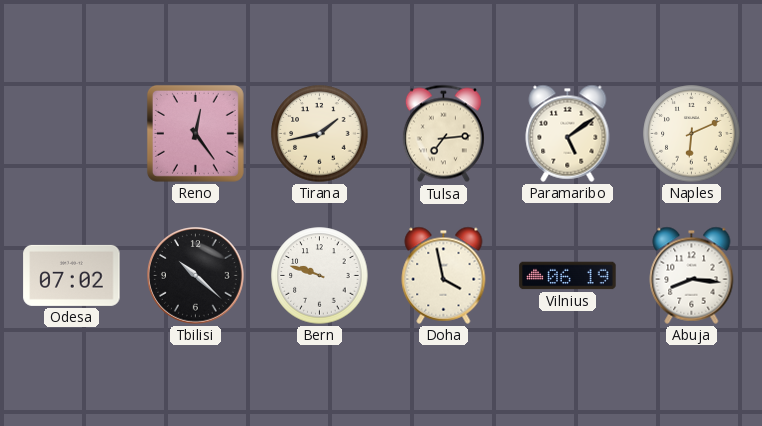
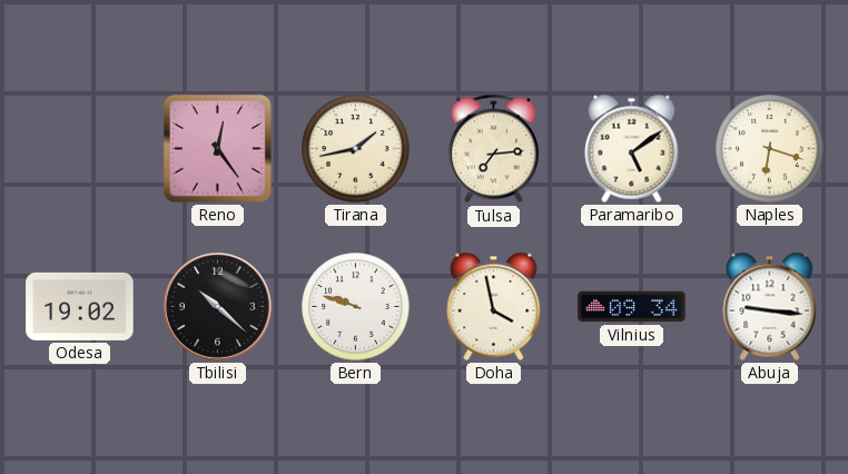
Naples: 6:11 -> 6:18 (770, 149)
Odesa: 07:02 -> 19:02 (80, 306)
Vilnius: 06:19 -> 09:34 (632, 307)
Abuja: 8:16 -> 9:16 (770, 306)
